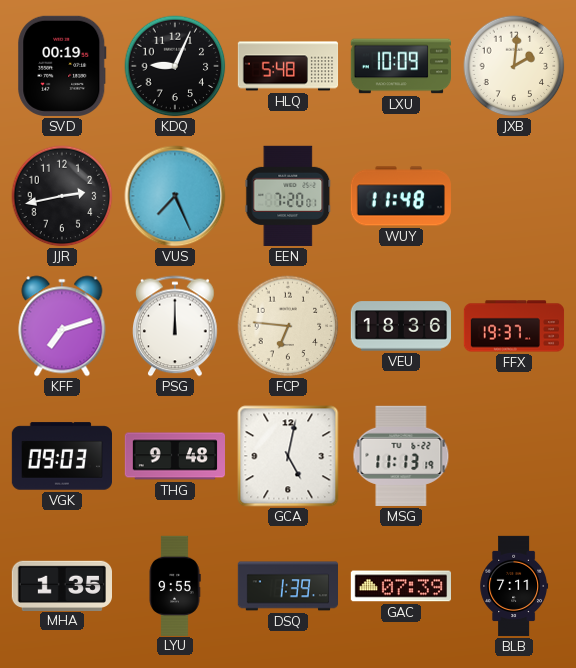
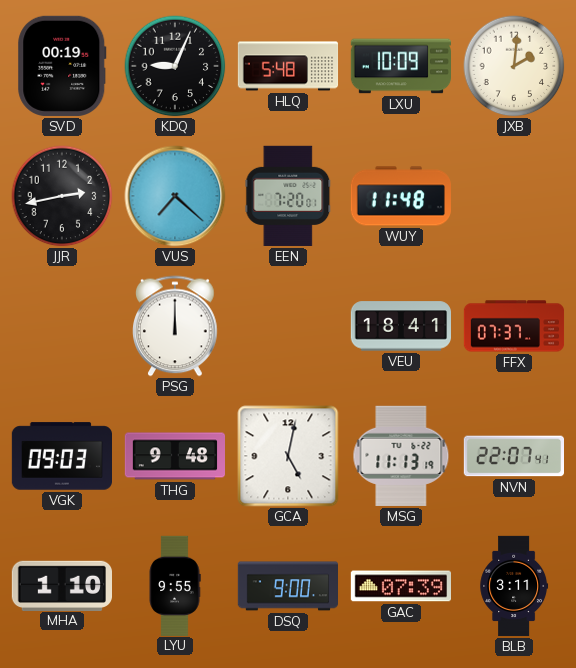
VUS: 7:26 -> 7:22 (175, 196)
KFF: 7:12 -> none (62, 326)
FCP: 6:46 -> none (288, 326)
VEU: 18:36 -> 18:41 (400, 326)
FFX: 19:37 -> 07:37 (514, 326)
NVN: none -> 22:07 (513, 456)
MHA: 1:35 -> 1:10 (61, 585)
DSQ: 1:39 -> 9:00 (287, 586)
BLB: 7:11 -> 3:11 (514, 586)
